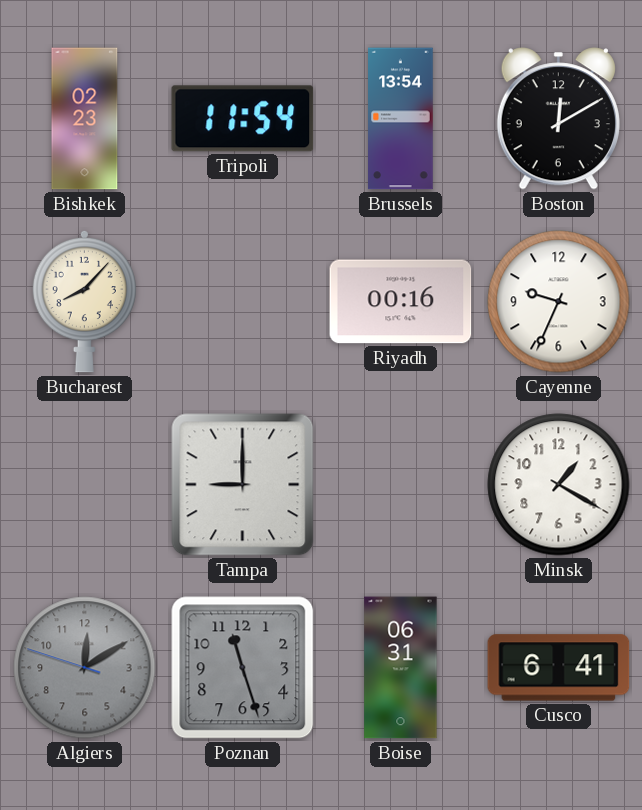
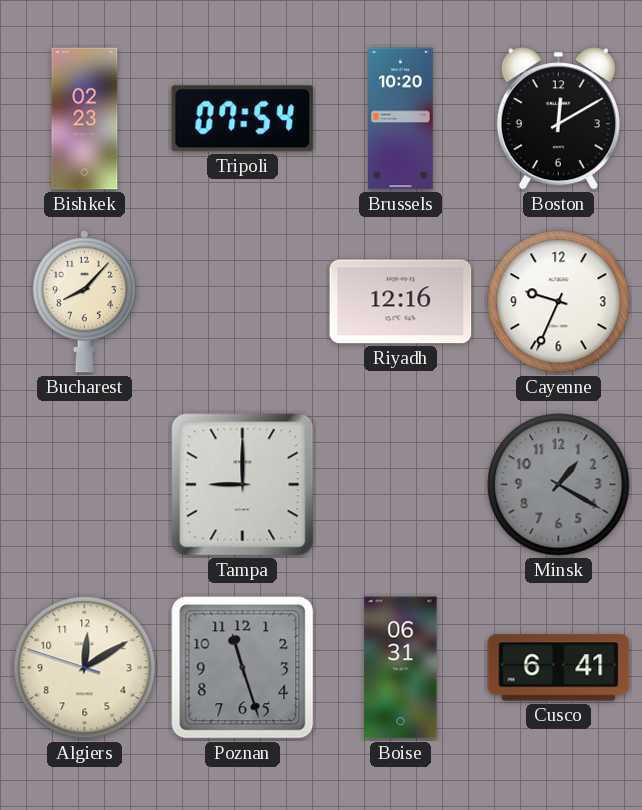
Tripoli: 11:54 -> 07:54 (243, 119)
Brussels: 13:54 -> 10:20 (401, 119)
Riyadh: 00:16 -> 12:16 (401, 302)
Minsk dial: white -> grey (559, 485)
Algiers dial: grey -> cream (85, 668)
